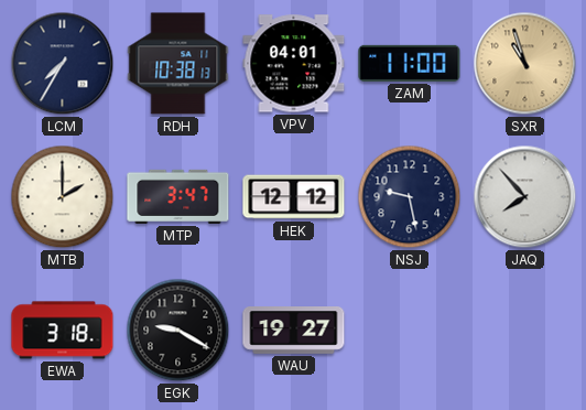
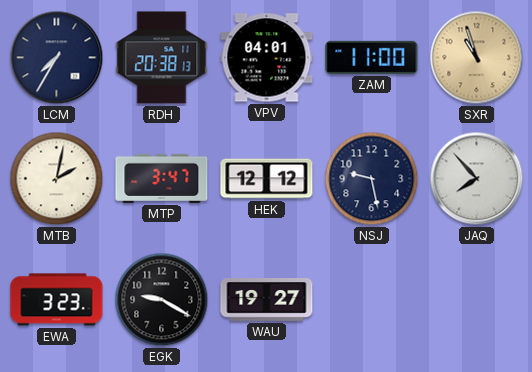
RDH: 10:38 -> 20:38 (162, 58)
MTB: 2:00 -> 2:02 (57, 179)
EWA: 3:18 -> 3:23 (57, 300)
